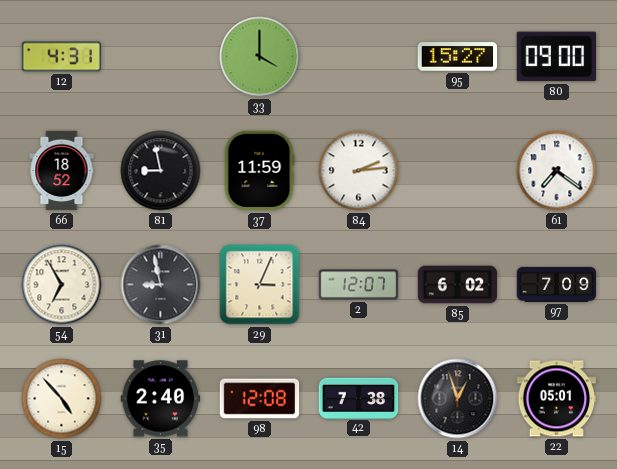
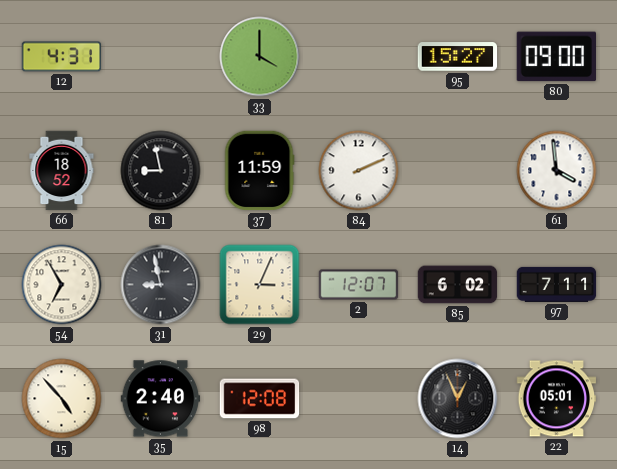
84: 2:14 -> 2:11 (359, 171)
61: 7:21 -> 3:59 (557, 171)
97: 7:09 -> 7:11 (557, 284)
42: 7:38 -> none (359, 398)
14: 12:57 -> 12:56 (458, 399)
